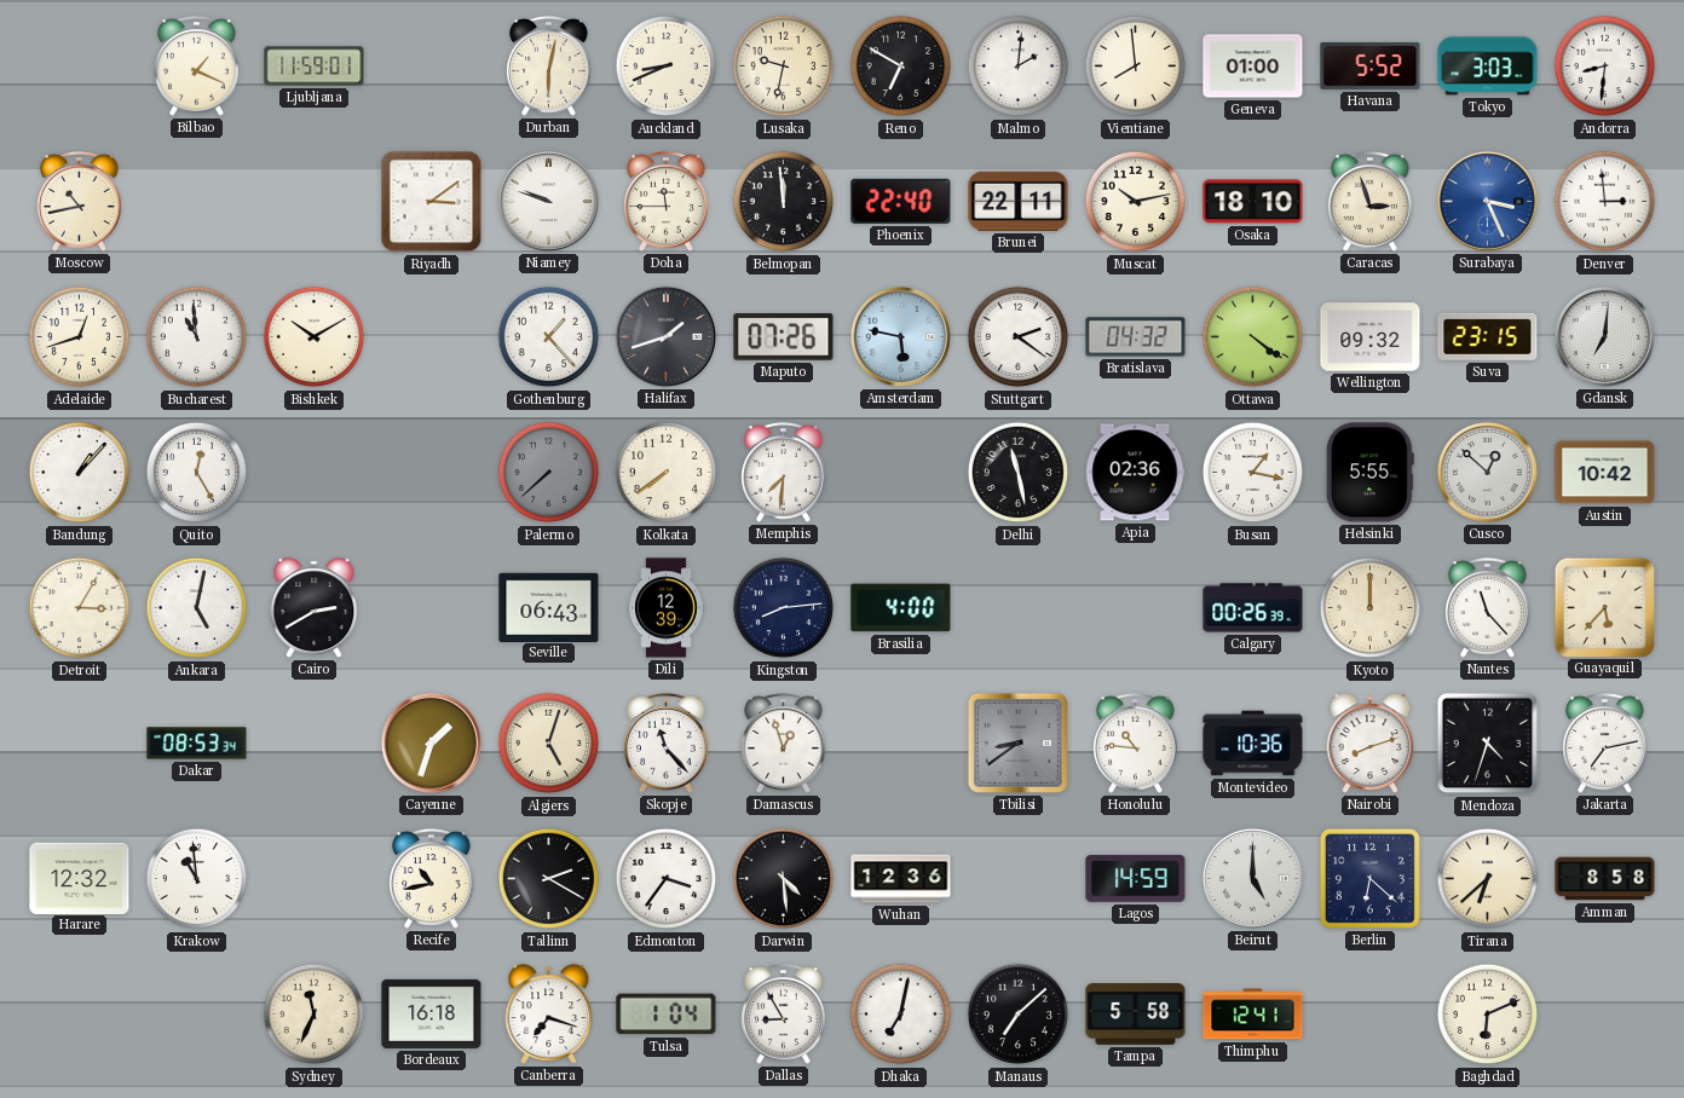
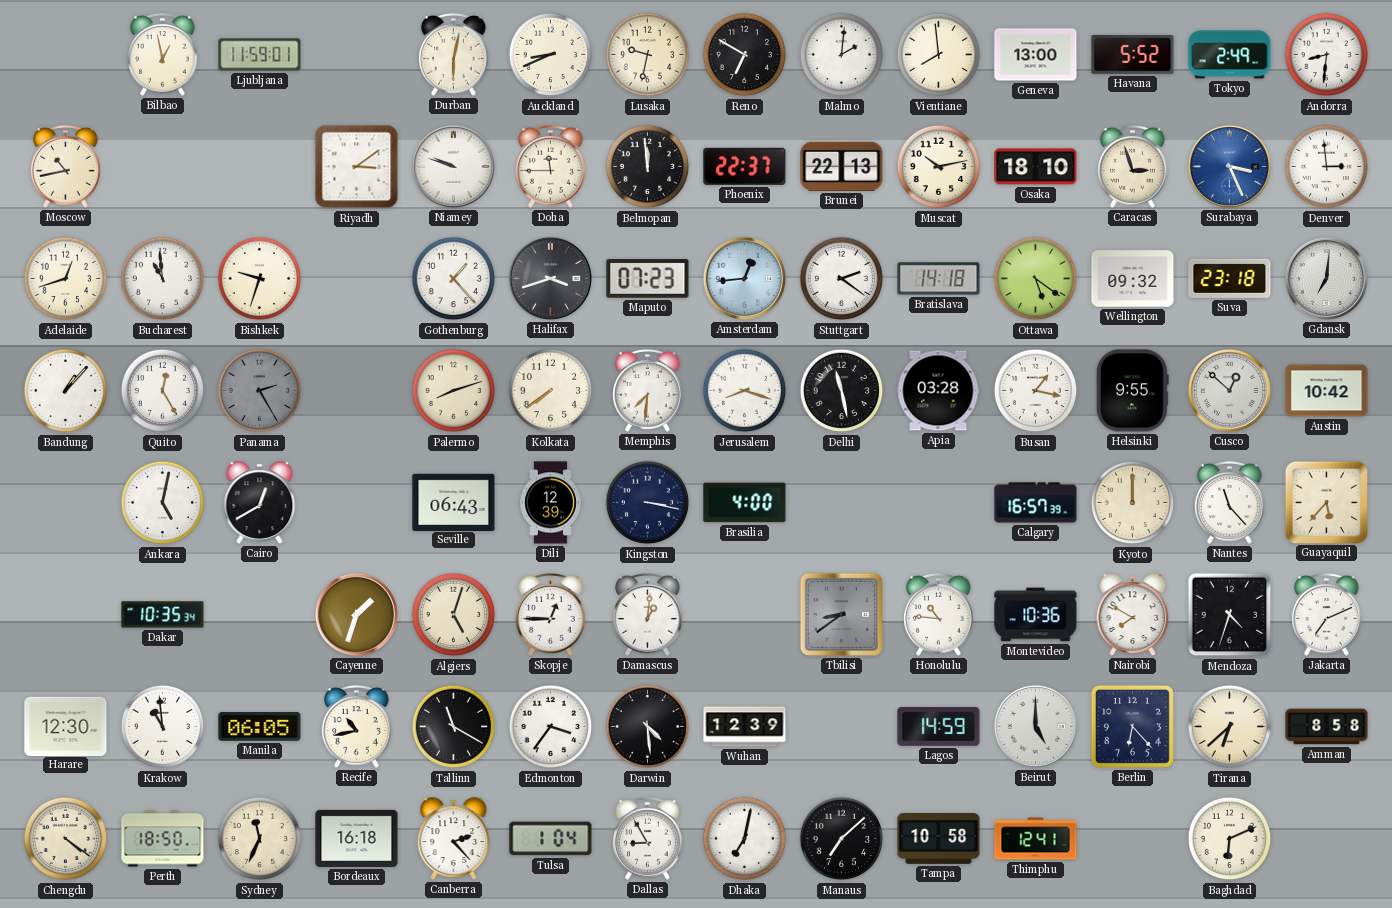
Bilbao: 1:19 -> 12:58 (163, 55)
Geneva: 01:00 -> 13:00 (1036, 55)
Tokyo: 3:03 -> 2:49 (1230, 55)
Phoenix: 22:40 -> 22:37 (745, 166)
Brunei: 22:11 -> 22:13 (842, 166)
Bishkek: 10:10 -> 9:33 (260, 279)
Halifax: 1:42 -> 3:42 (550, 278)
Maputo: 07:26 -> 07:23 (648, 279)
Amsterdam: 5:47 -> 12:44 (744, 278)
Bratislava: 04:32 -> 14:18 (939, 279)
Ottawa: 4:21 -> 5:21 (1036, 279)
Suva: 23:15 -> 23:18 (1230, 278)
Panama: none -> 2:25 (260, 391)
Palermo: 7:38 -> 8:12 (454, 391)
Palermo dial: grey -> cream (454, 391)
Jerusalem: none -> 8:18 (745, 391)
Apia: 02:36 -> 03:28 (938, 391)
Helsinki: 5:55 -> 9:55 (1132, 391)
Detroit: 3:05 -> none (80, 608)
Cairo: 2:40 -> 12:40 (260, 503)
Kingston: 8:14 -> 3:17 (648, 503)
Calgary: 00:26 -> 16:57 (1036, 503)
Dakar: 08:53 -> 10:35 (163, 615)
Skopje: 11:23 -> 12:45 (551, 615)
Damascus: 12:57 -> 1:01 (648, 615)
Nairobi: 8:12 -> 7:50 (1133, 615)
Jakarta: 7:13 -> 7:11 (1327, 615)
Harare: 12:32 -> 12:30 (66, 726)
Manila: none -> 06:05 (260, 727)
Tallinn: 2:20 -> 11:20 (454, 727)
Wuhan: 12:36 -> 12:39 (745, 727)
Berlin: 6:22 -> 6:23 (1132, 726)
Chengdu: none -> 4:21 (66, 839)
Perth: none -> 18:50 (163, 839)
Canberra: 7:18 -> 2:23 (454, 839)
Tampa: 5:58 -> 10:58 (939, 839)
